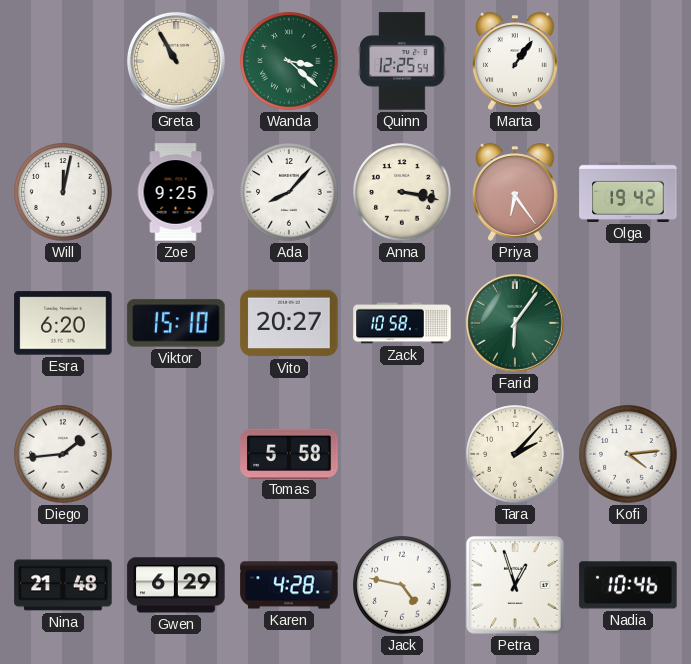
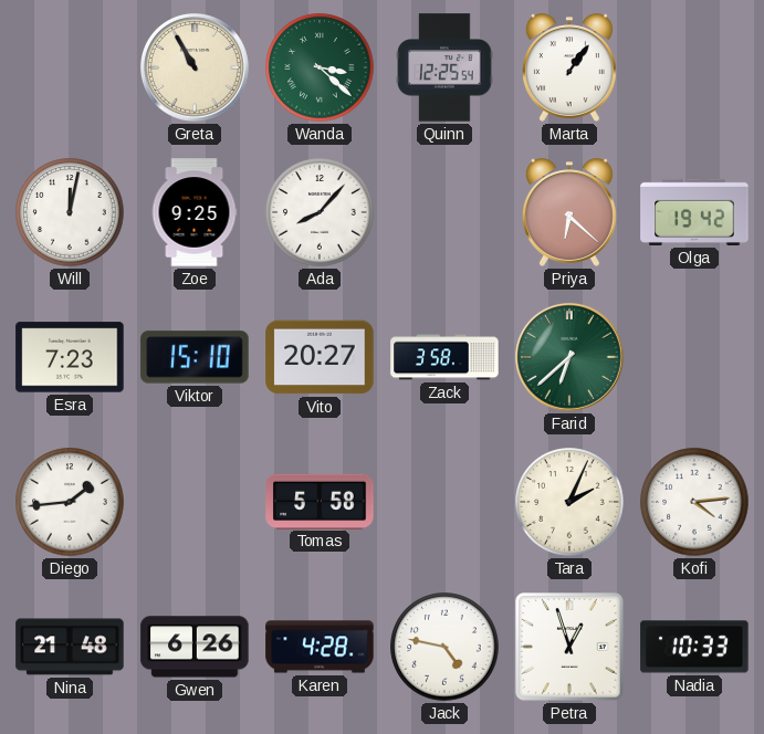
Anna: 3:17 -> none (402, 192)
Priya: 6:24 -> 6:22 (569, 212)
Esra: 6:20 -> 7:23 (70, 357)
Zack: 10:58 -> 3:58 (444, 357)
Farid: 6:06 -> 6:38 (569, 357)
Tara: 2:07 -> 2:04 (569, 502)
Gwen: 6:29 -> 6:26 (195, 647)
Nadia: 10:46 -> 10:33 (694, 647)
